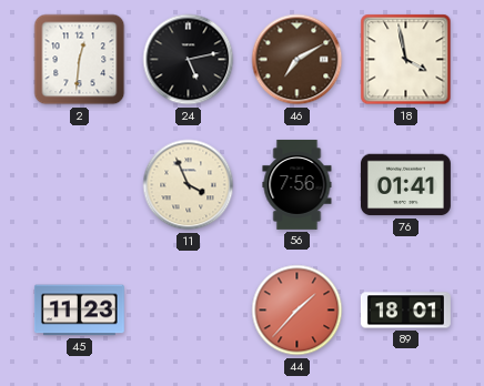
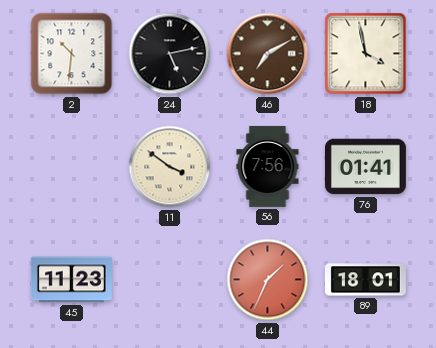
2: 12:31 -> 10:31 (72, 54)
11: 3:56 -> 3:51 (170, 167)
44: 1:37 -> 1:34 (268, 280)
